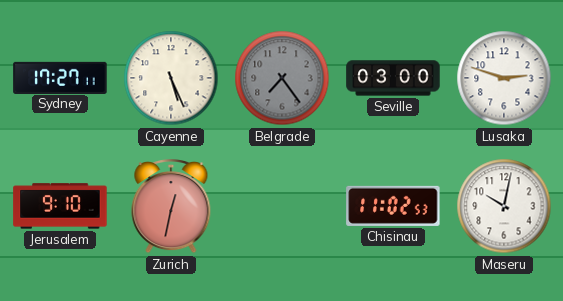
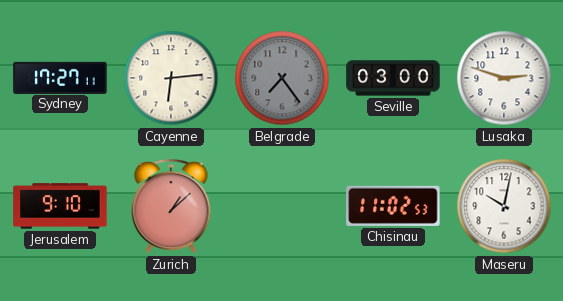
Cayenne: 5:26 -> 6:14 (171, 78)
Zurich: 12:32 -> 1:08 (171, 207)
